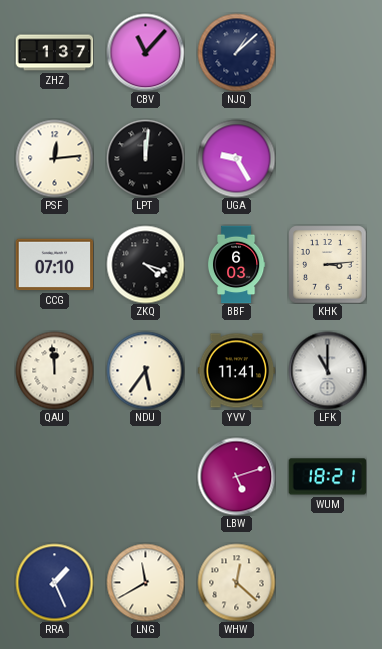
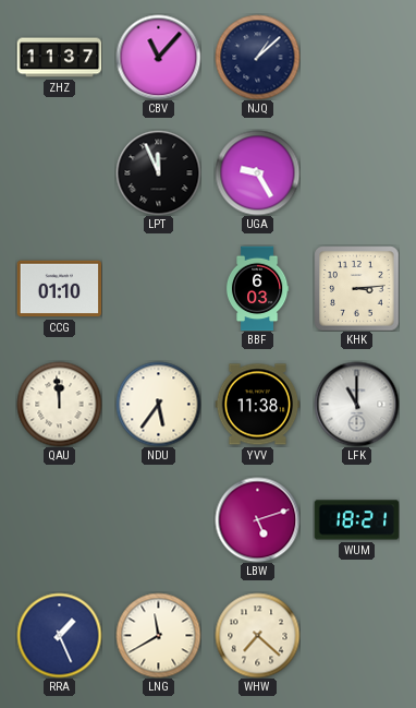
ZHZ: 1:37 -> 11:37 (59, 58)
PSF: 12:14 -> none (54, 158)
LPT: 12:01 -> 11:56 (158, 172)
CCG: 07:10 -> 01:10 (59, 289)
ZKQ: 4:18 -> none (145, 264)
YVV: 11:41 -> 11:38 (257, 405)
WHW: 12:22 -> 7:22 (257, 635)
